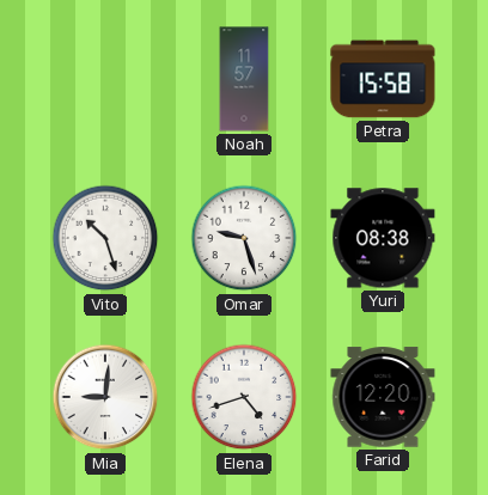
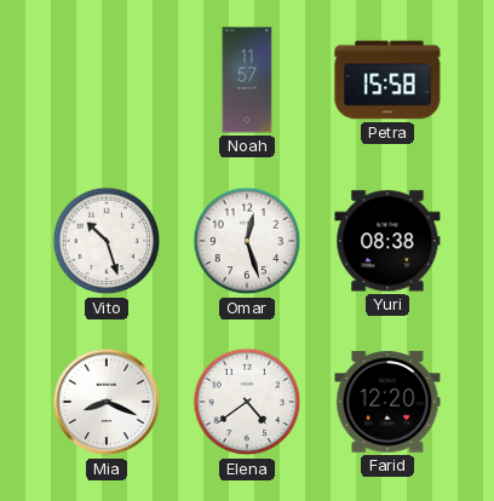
Omar: 9:27 -> 12:27 (247, 241)
Mia: 9:01 -> 8:19 (107, 402)
Elena: 4:42 -> 4:39 (247, 402)
